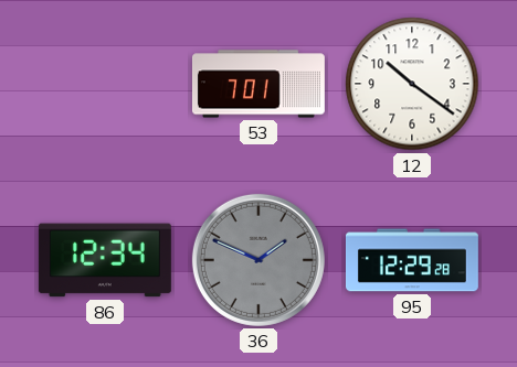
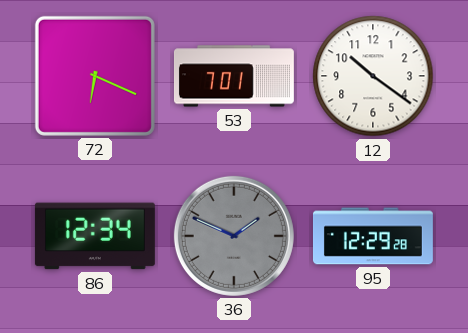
72: none -> 6:19 (95, 76)
